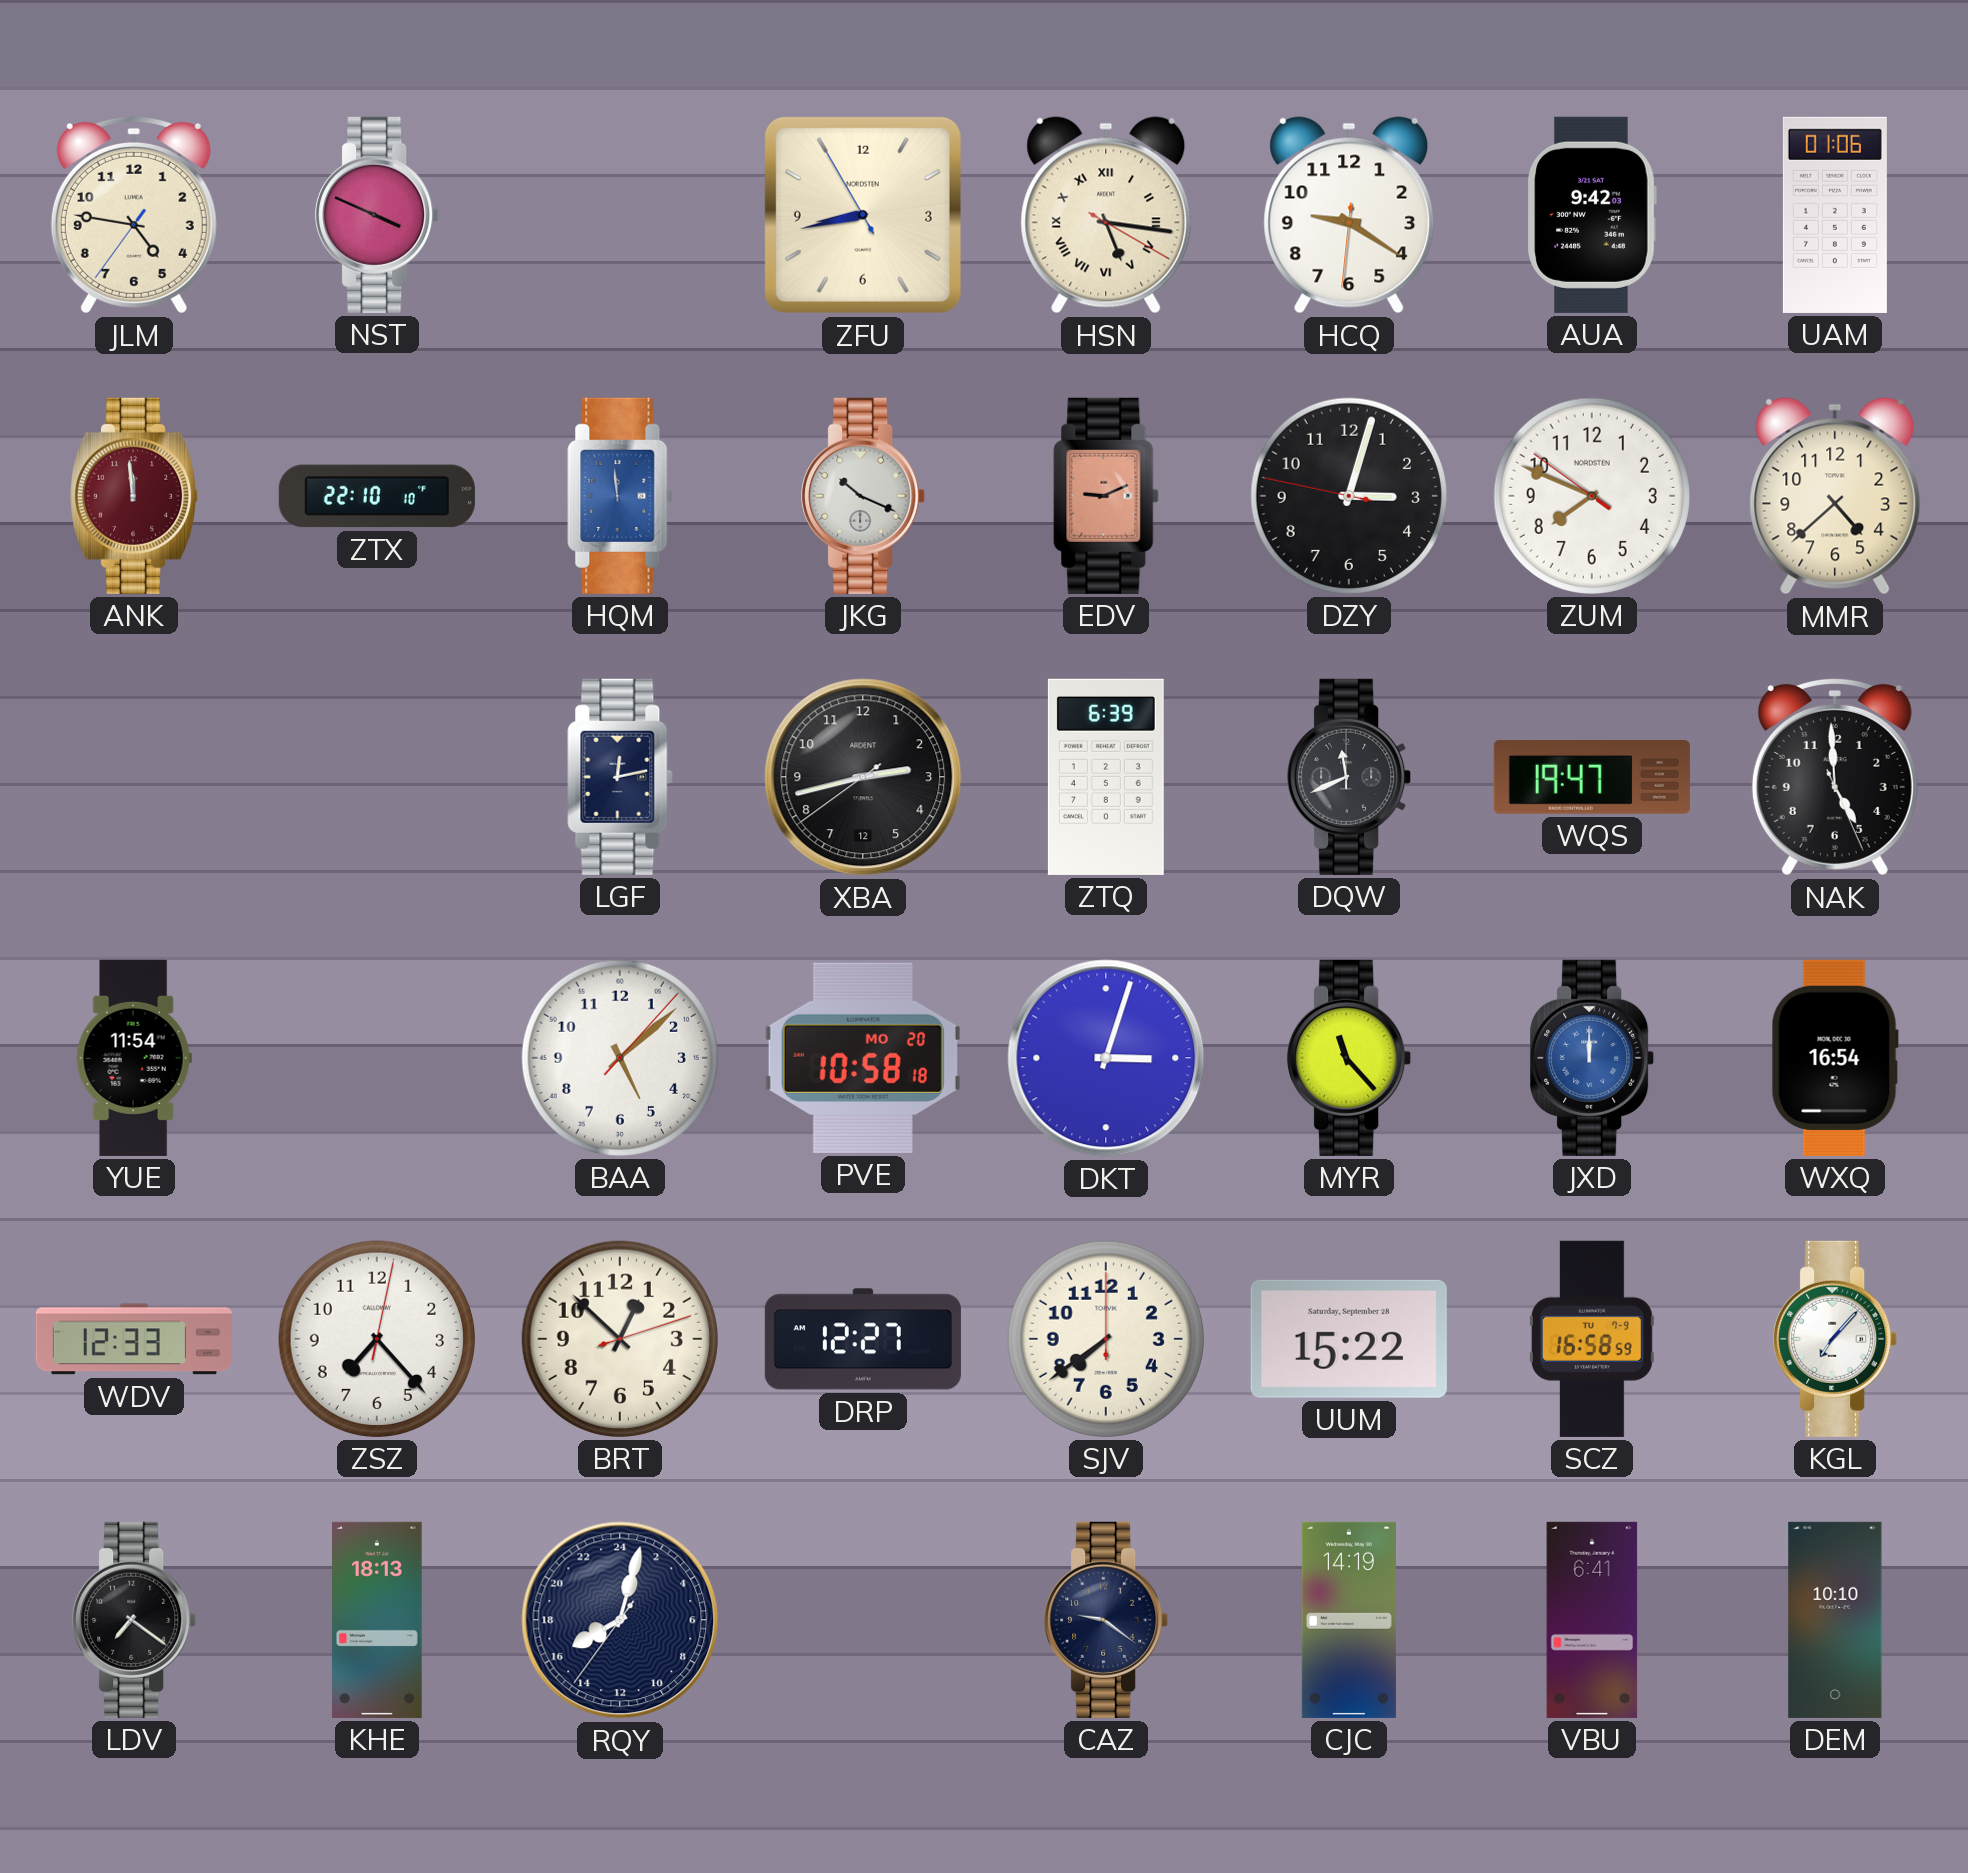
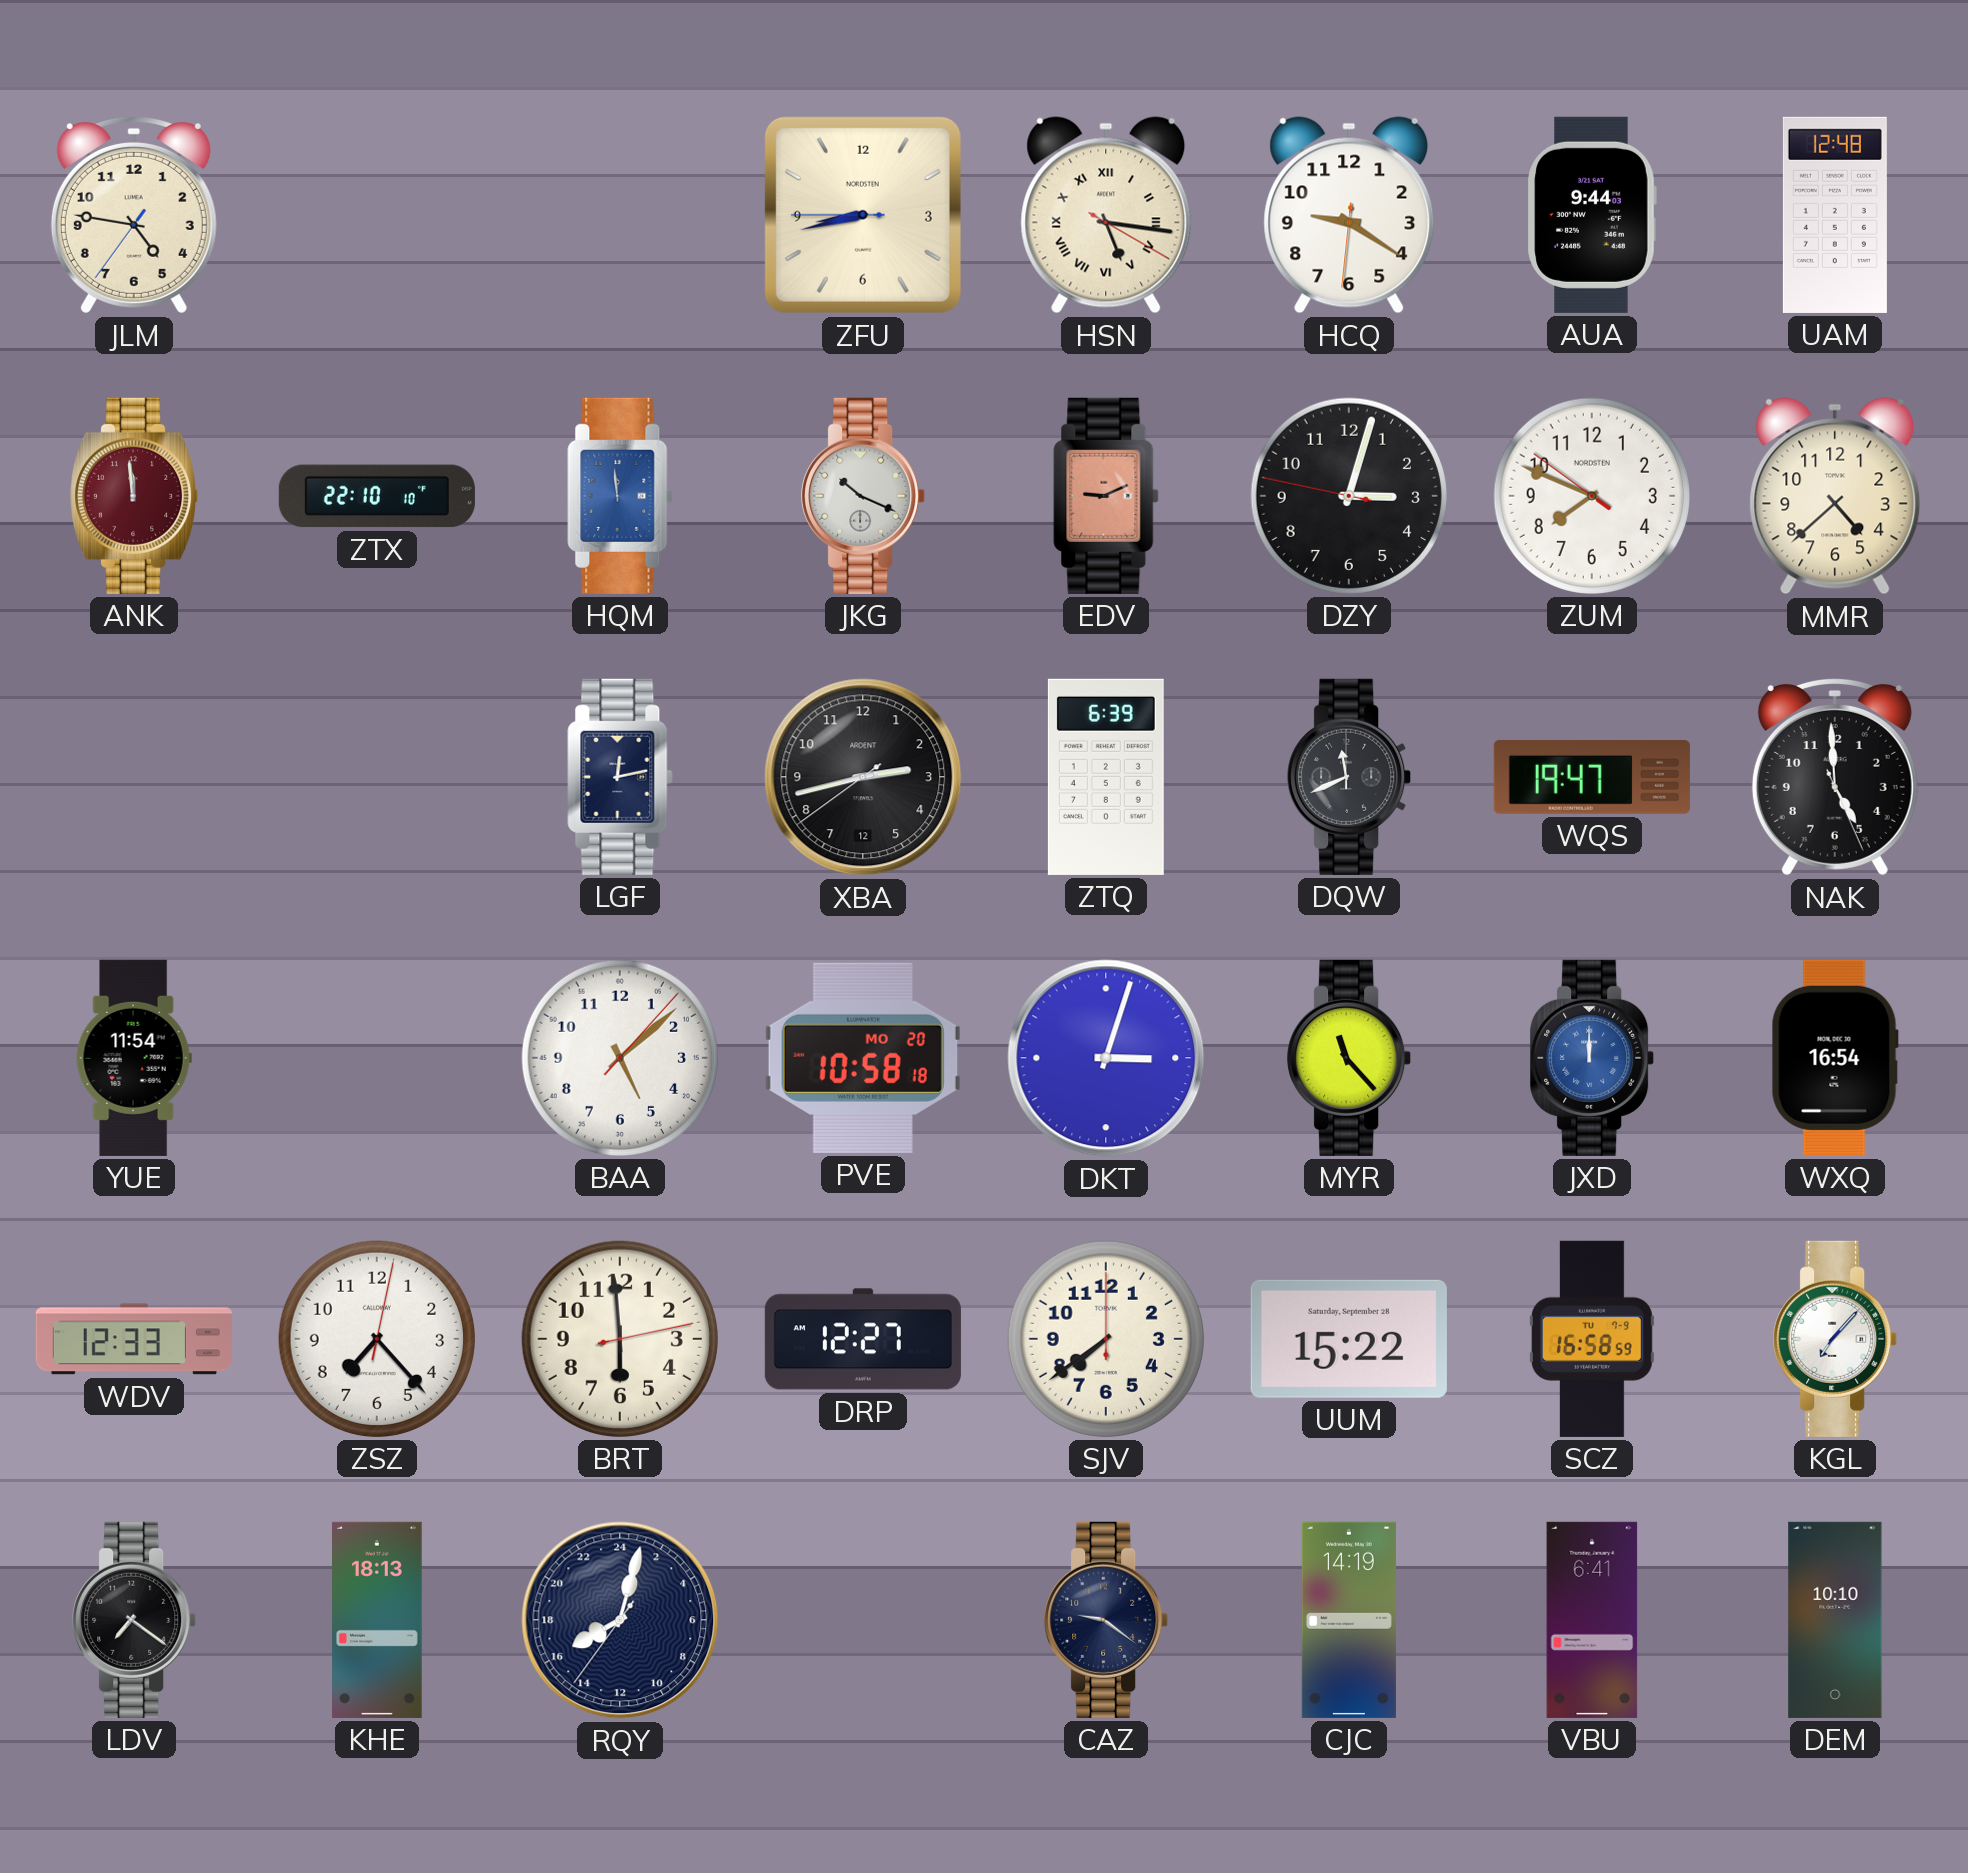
NST: 3:49 -> none (378, 215)
ZFU: 8:42:55 -> 8:42:45 (863, 215)
AUA: 9:42 -> 9:44 (1592, 215)
UAM: 01:06 -> 12:48 (1835, 215)
BRT: 12:52 -> 5:59 (620, 1339)
